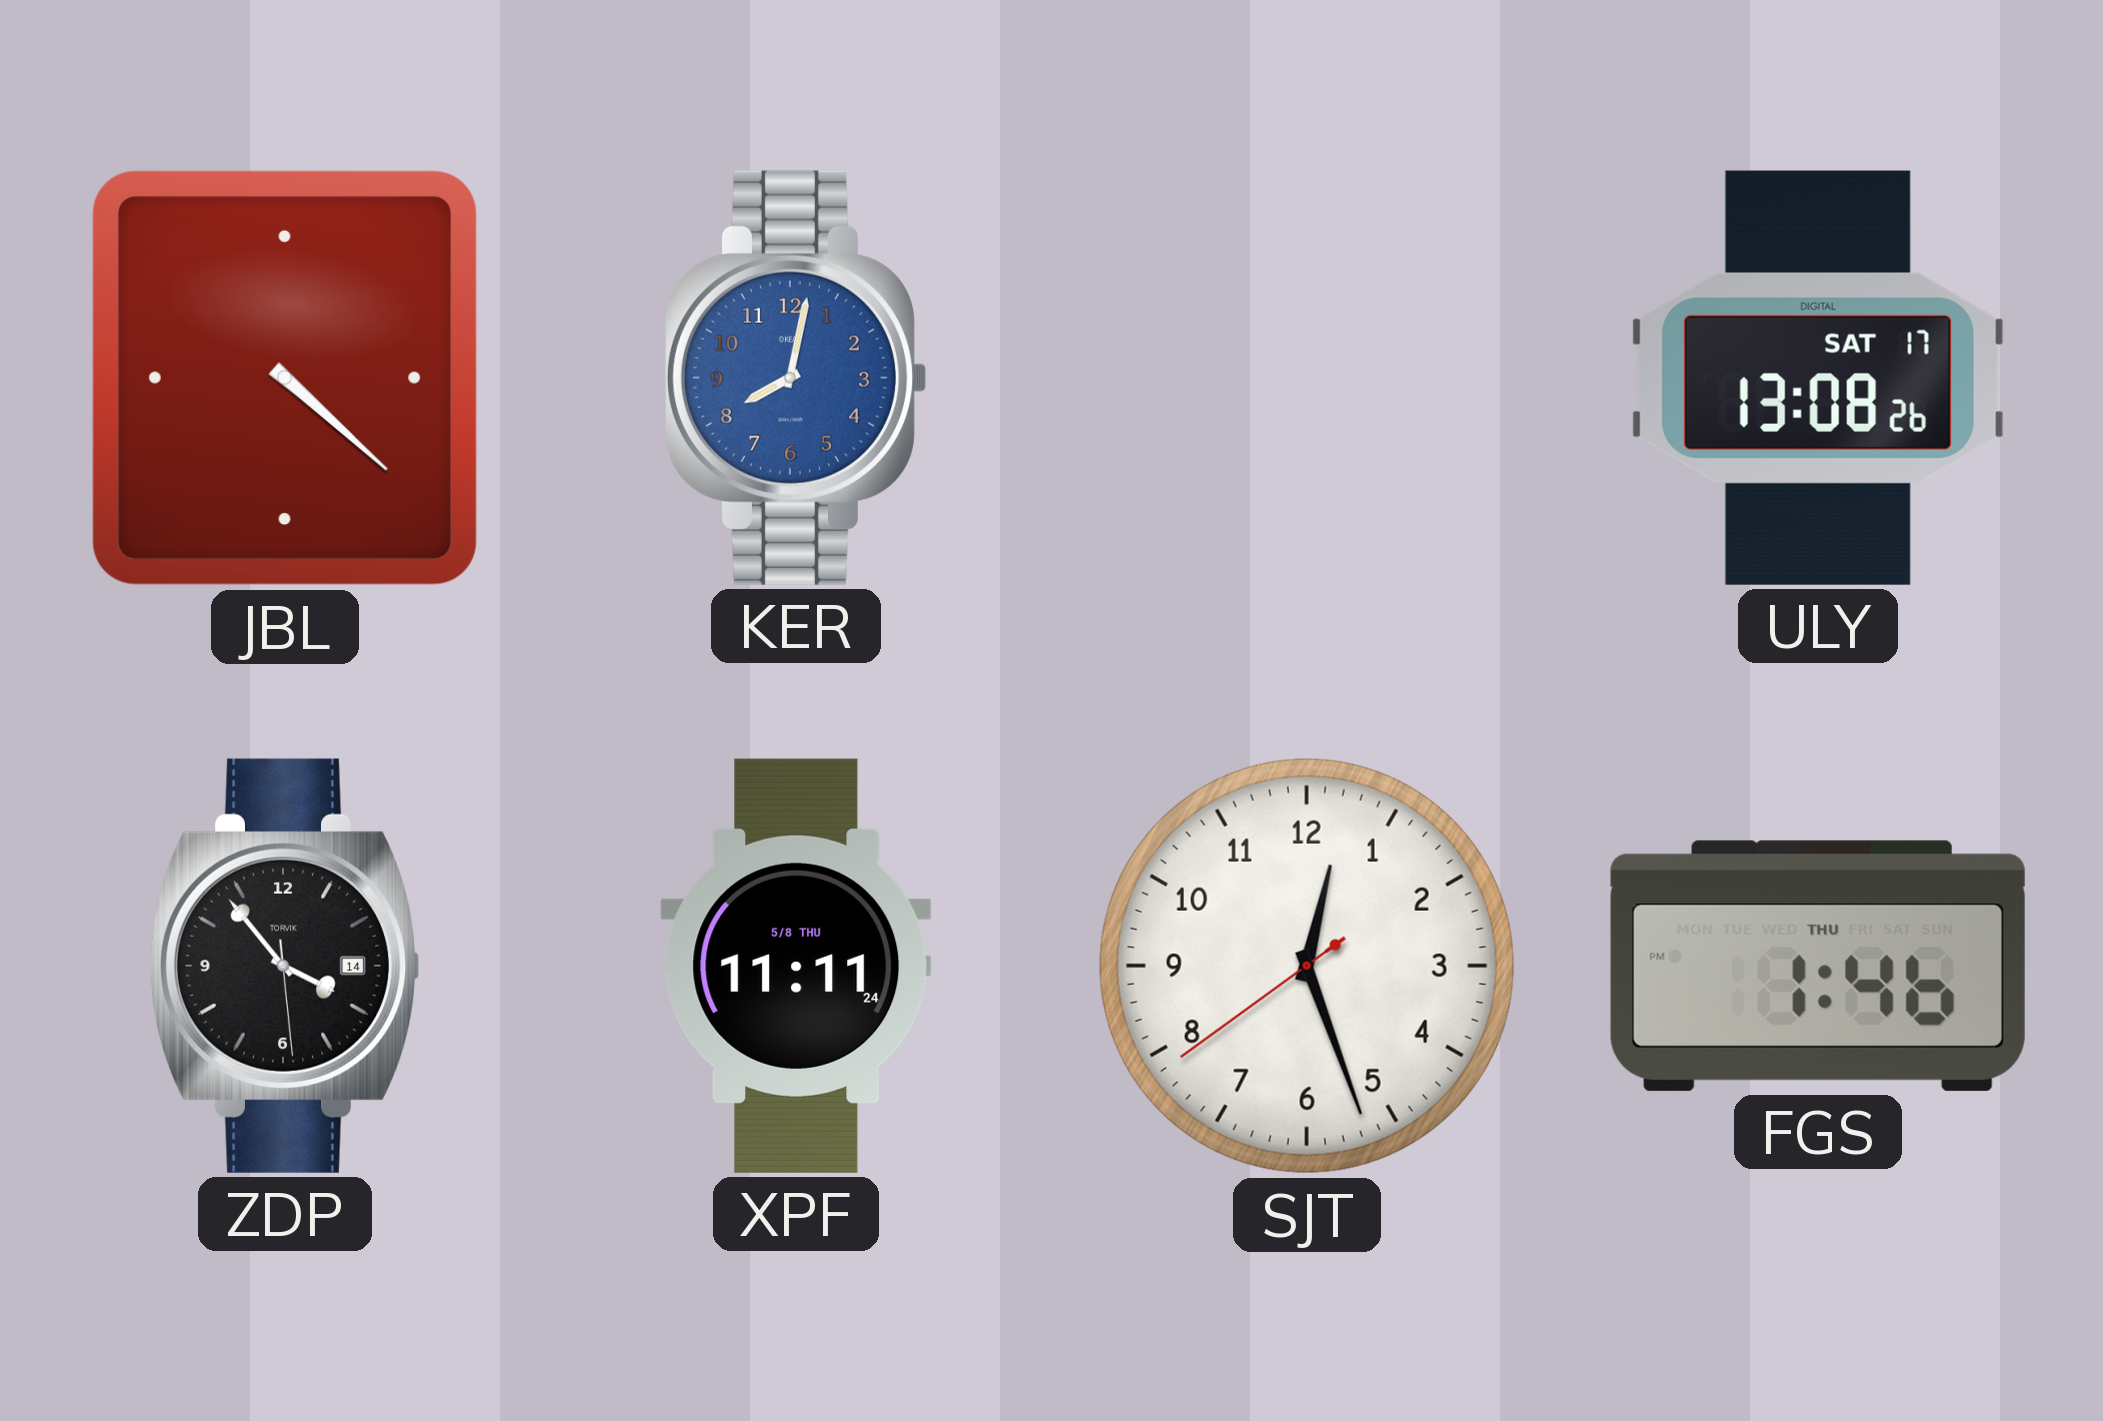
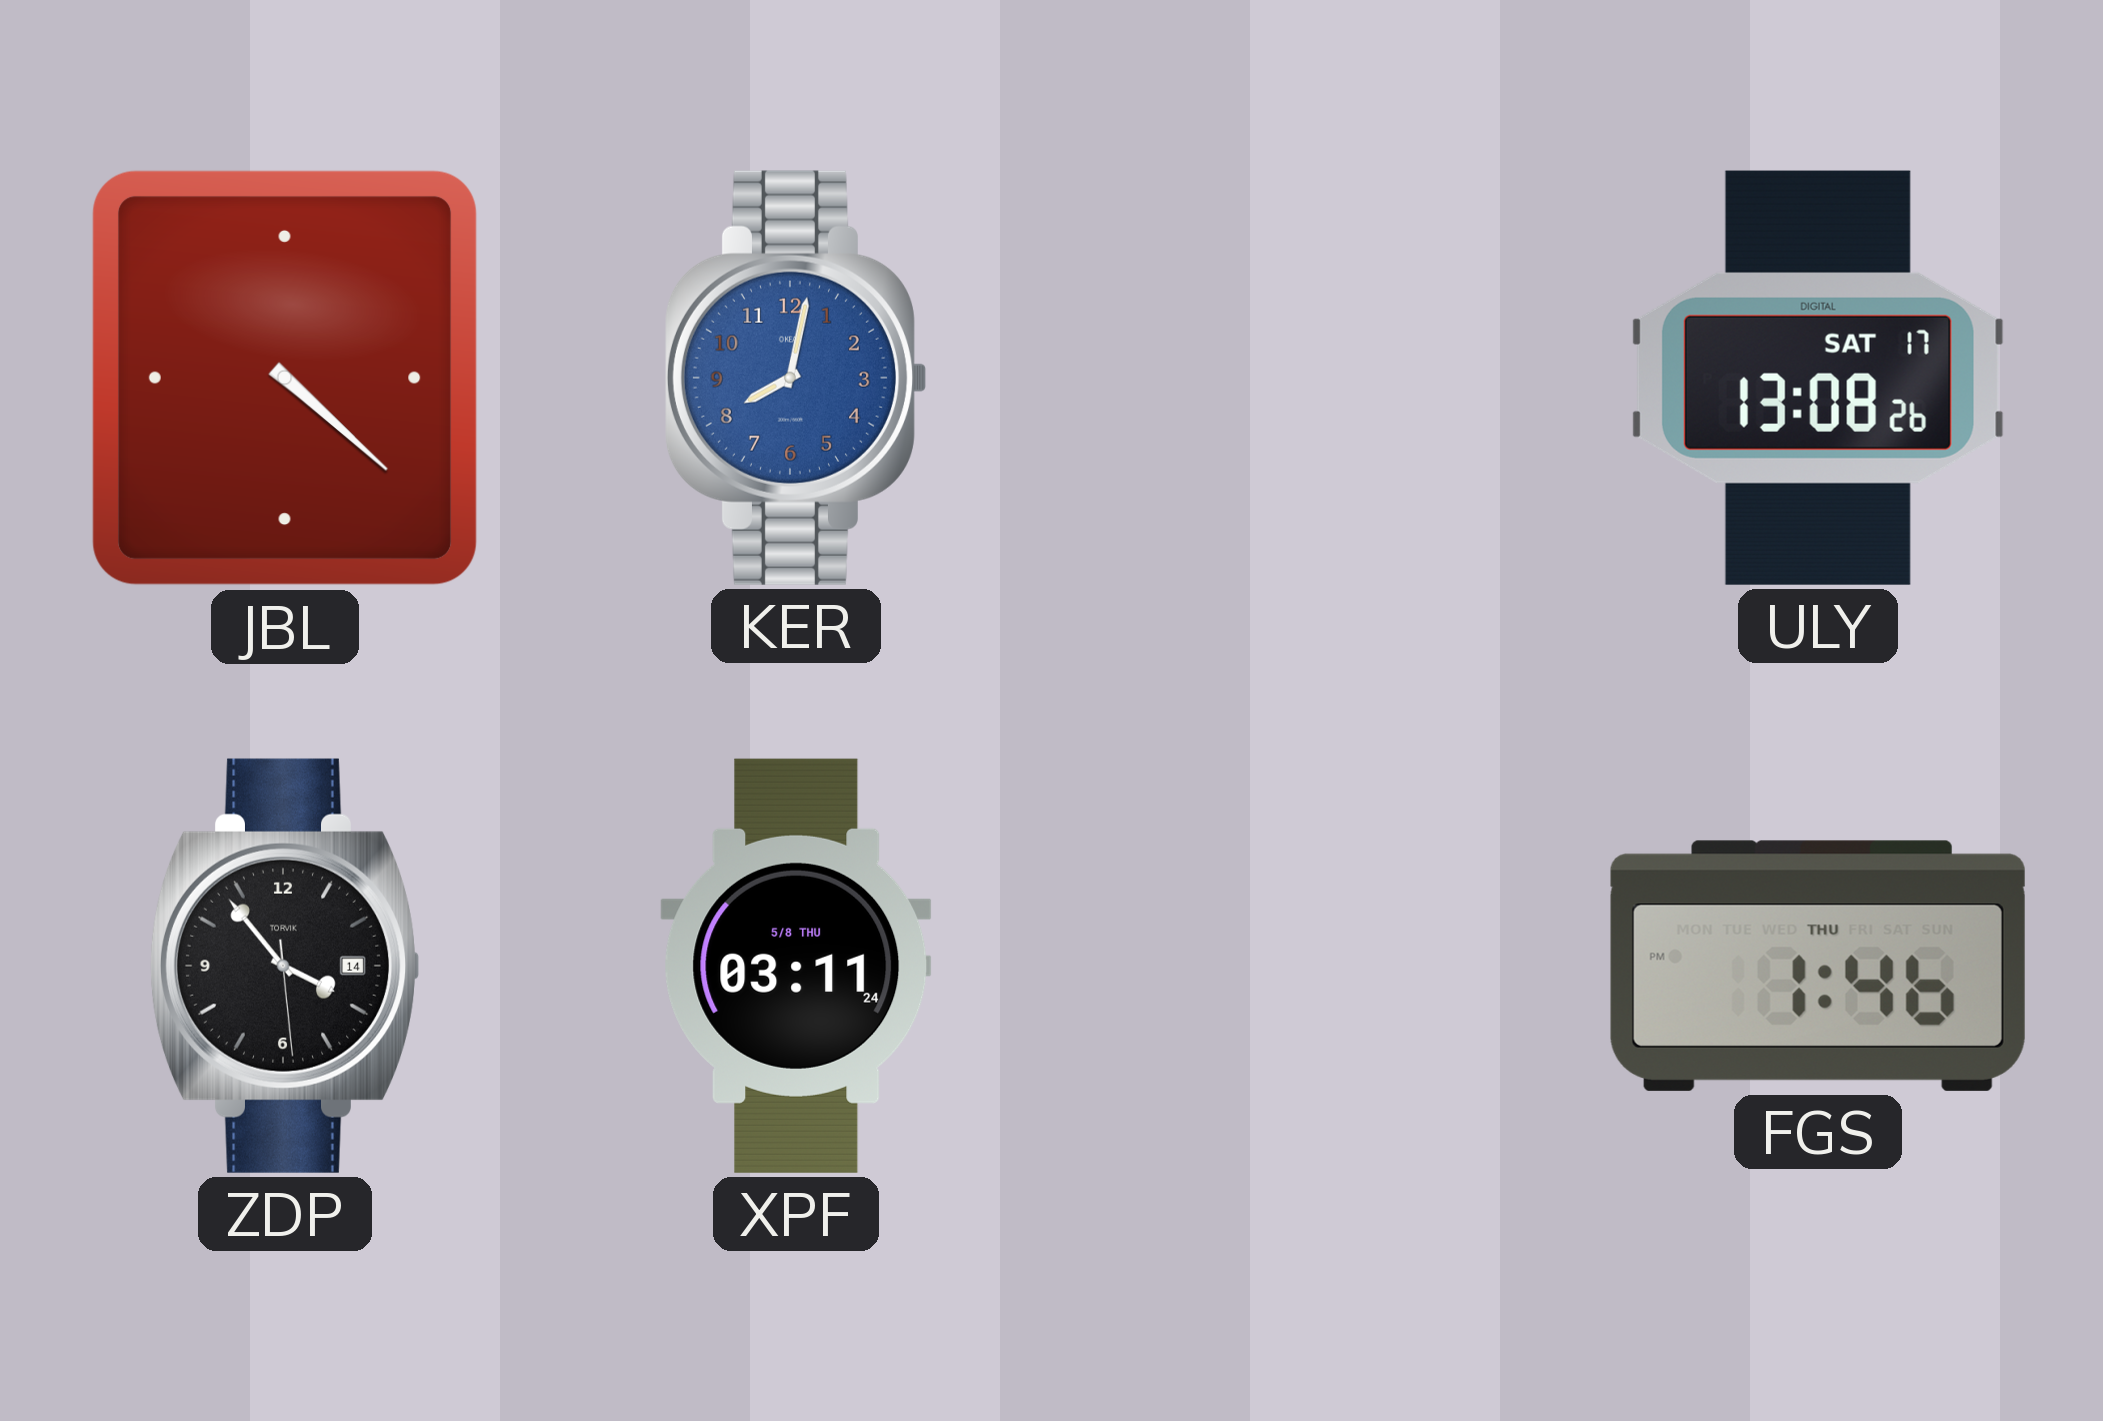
XPF: 11:11 -> 03:11 (796, 966)
SJT: 12:26 -> none (1307, 966)
